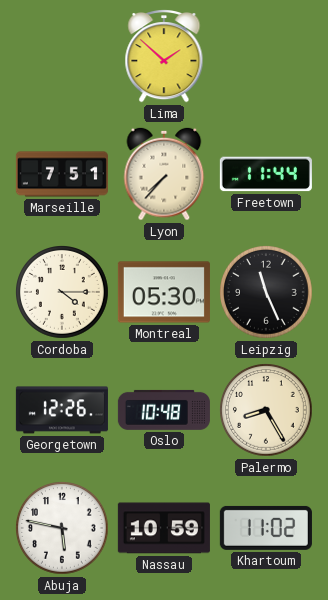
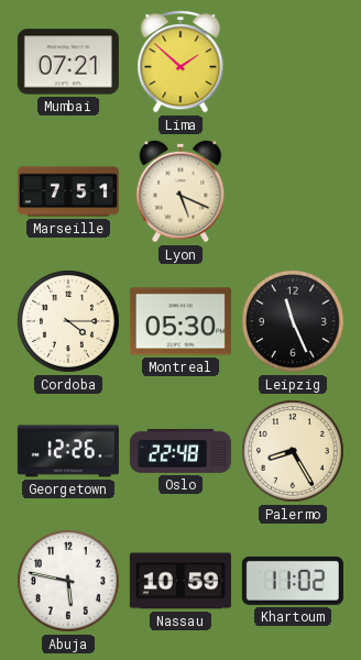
Mumbai: none -> 07:21 (68, 62)
Lyon: 7:37 -> 5:19 (180, 191)
Freetown: 11:44 -> none (266, 174)
Oslo: 10:48 -> 22:48 (180, 451)
